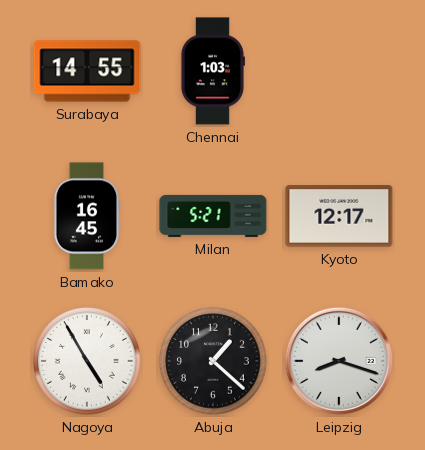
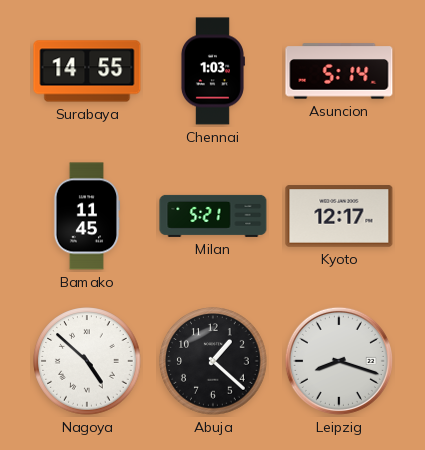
Asuncion: none -> 5:14 (339, 71)
Bamako: 16:45 -> 11:45 (87, 216)
Nagoya: 4:55 -> 4:52 (87, 361)
